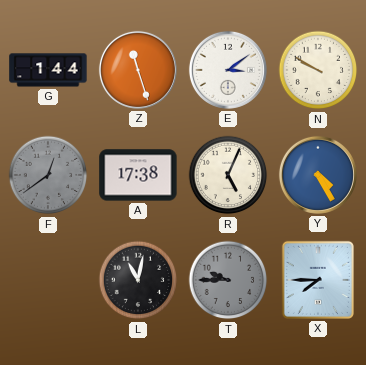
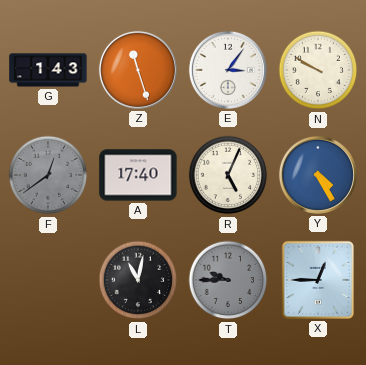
G: 1:44 -> 1:43 (48, 70)
E: 3:09 -> 3:06 (228, 70)
A: 17:38 -> 17:40 (138, 175)
X: 7:45 -> 12:45 (318, 280)
